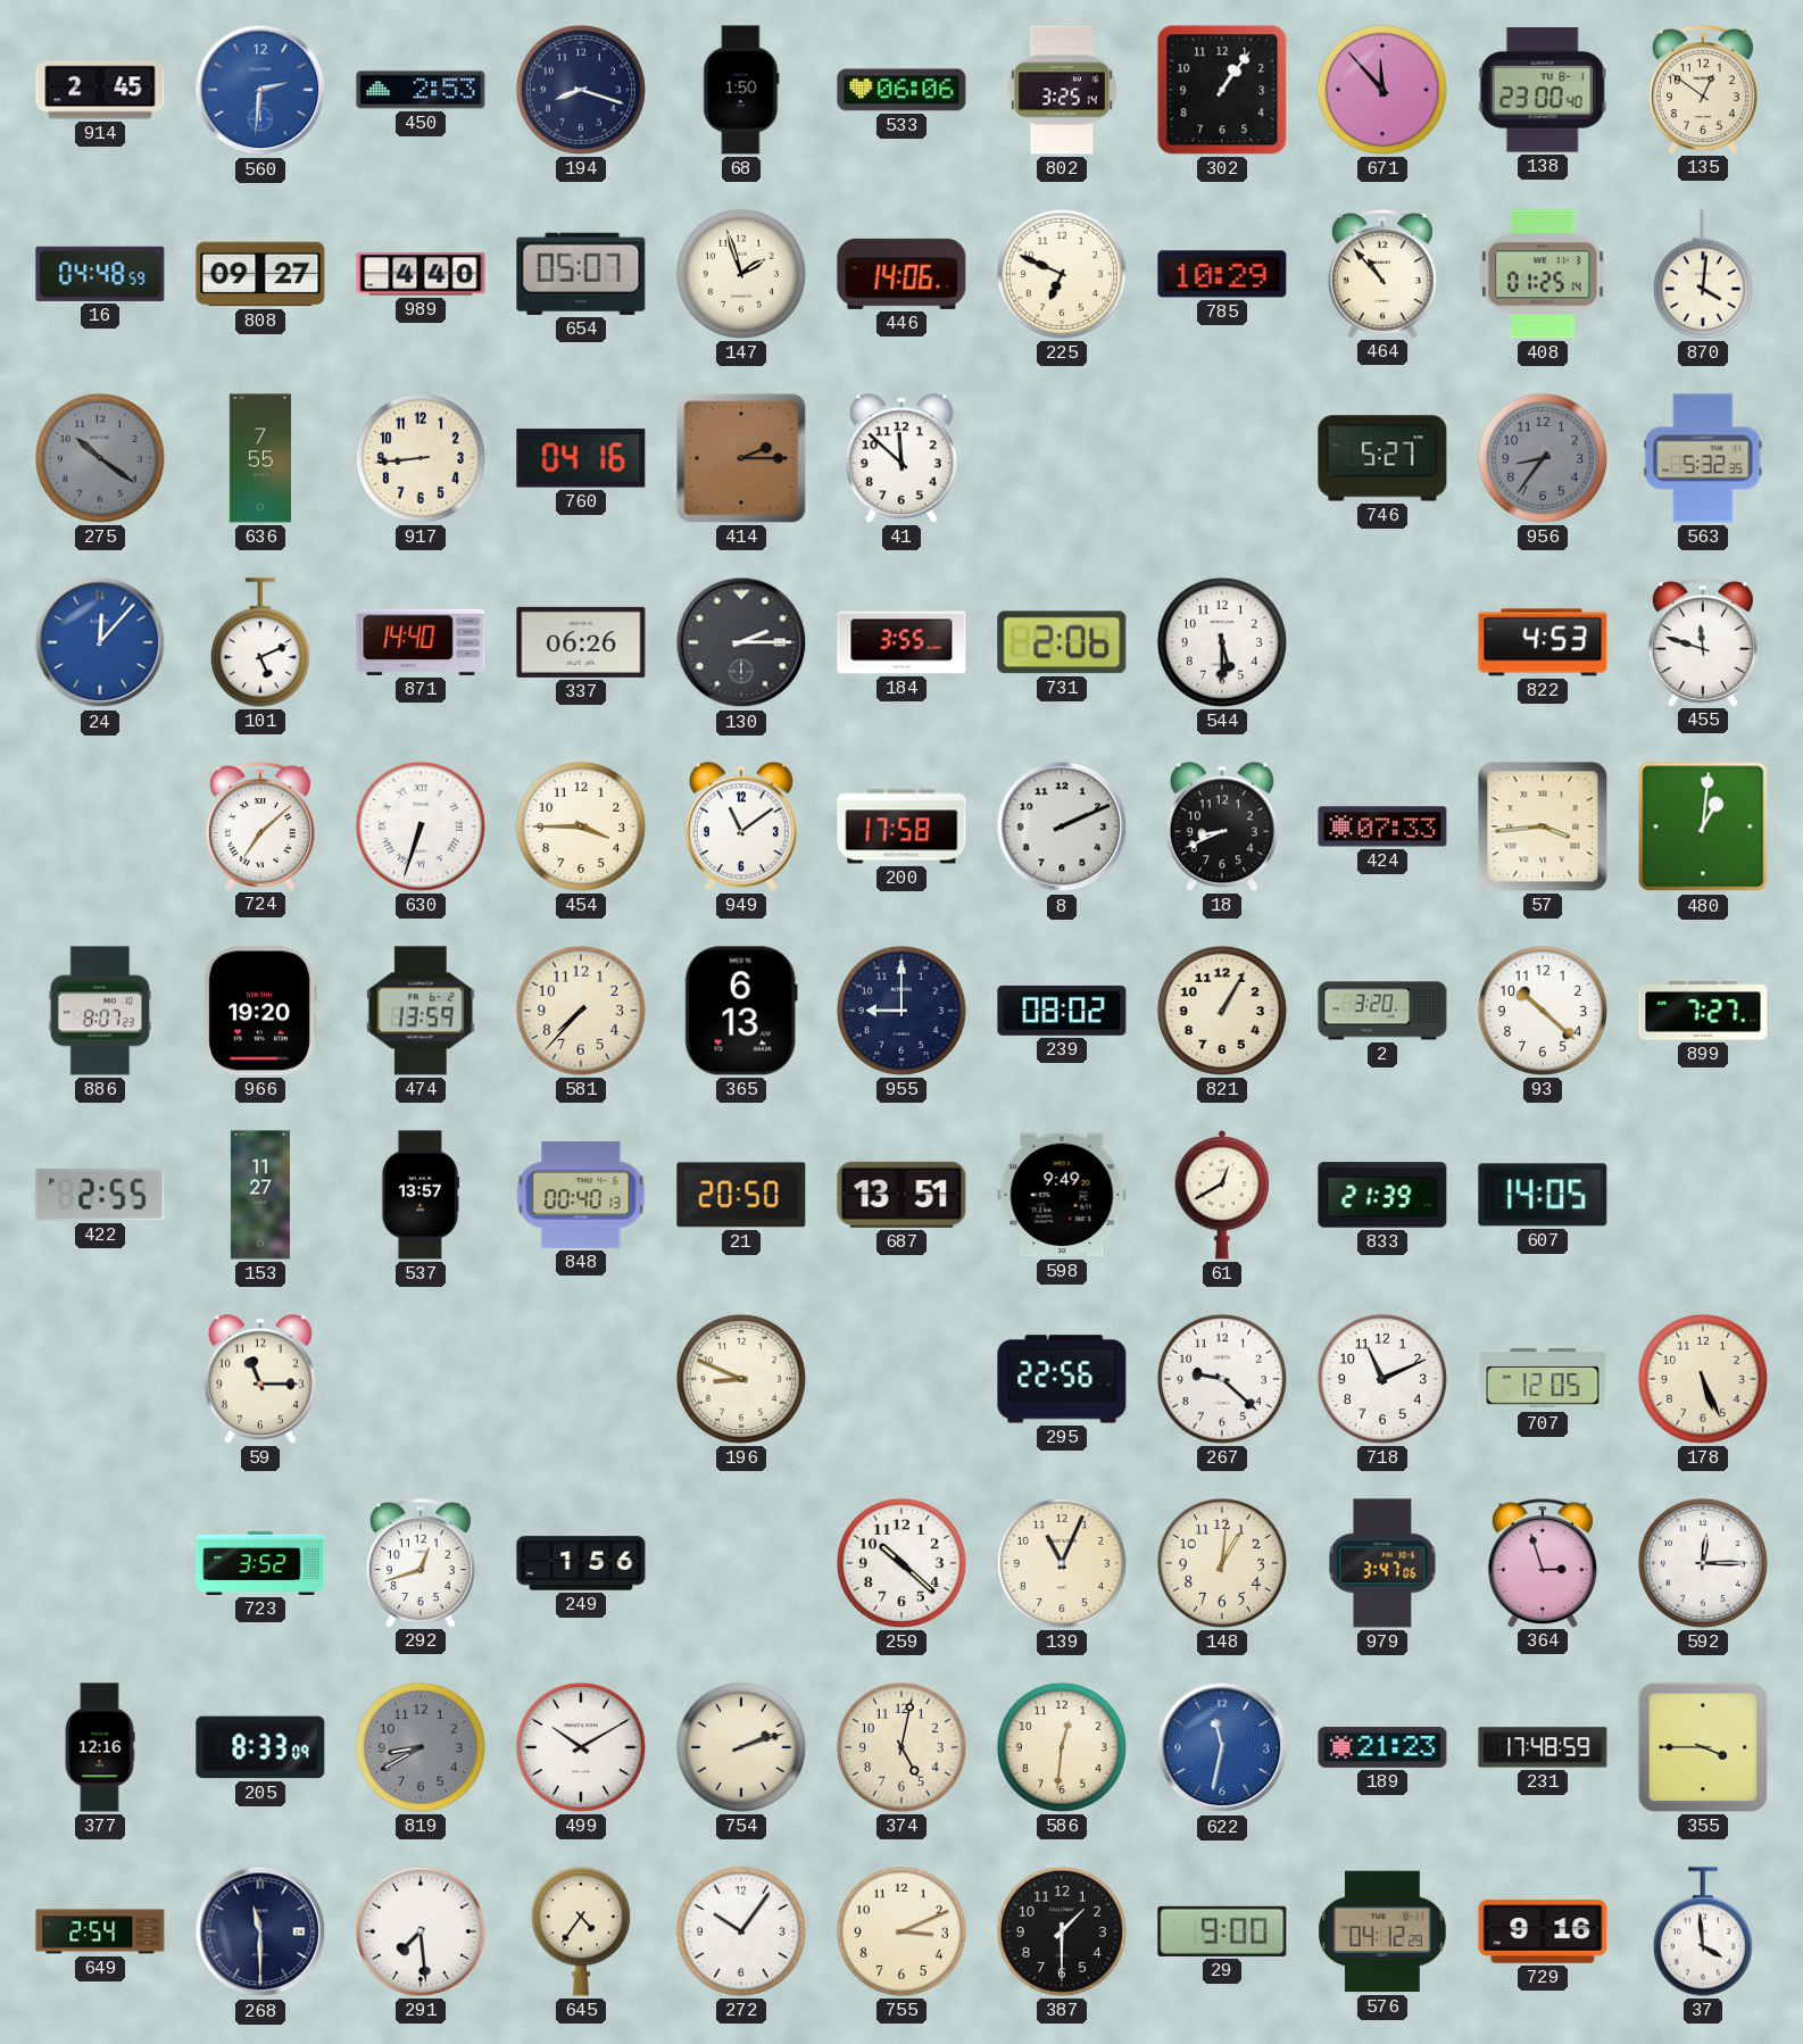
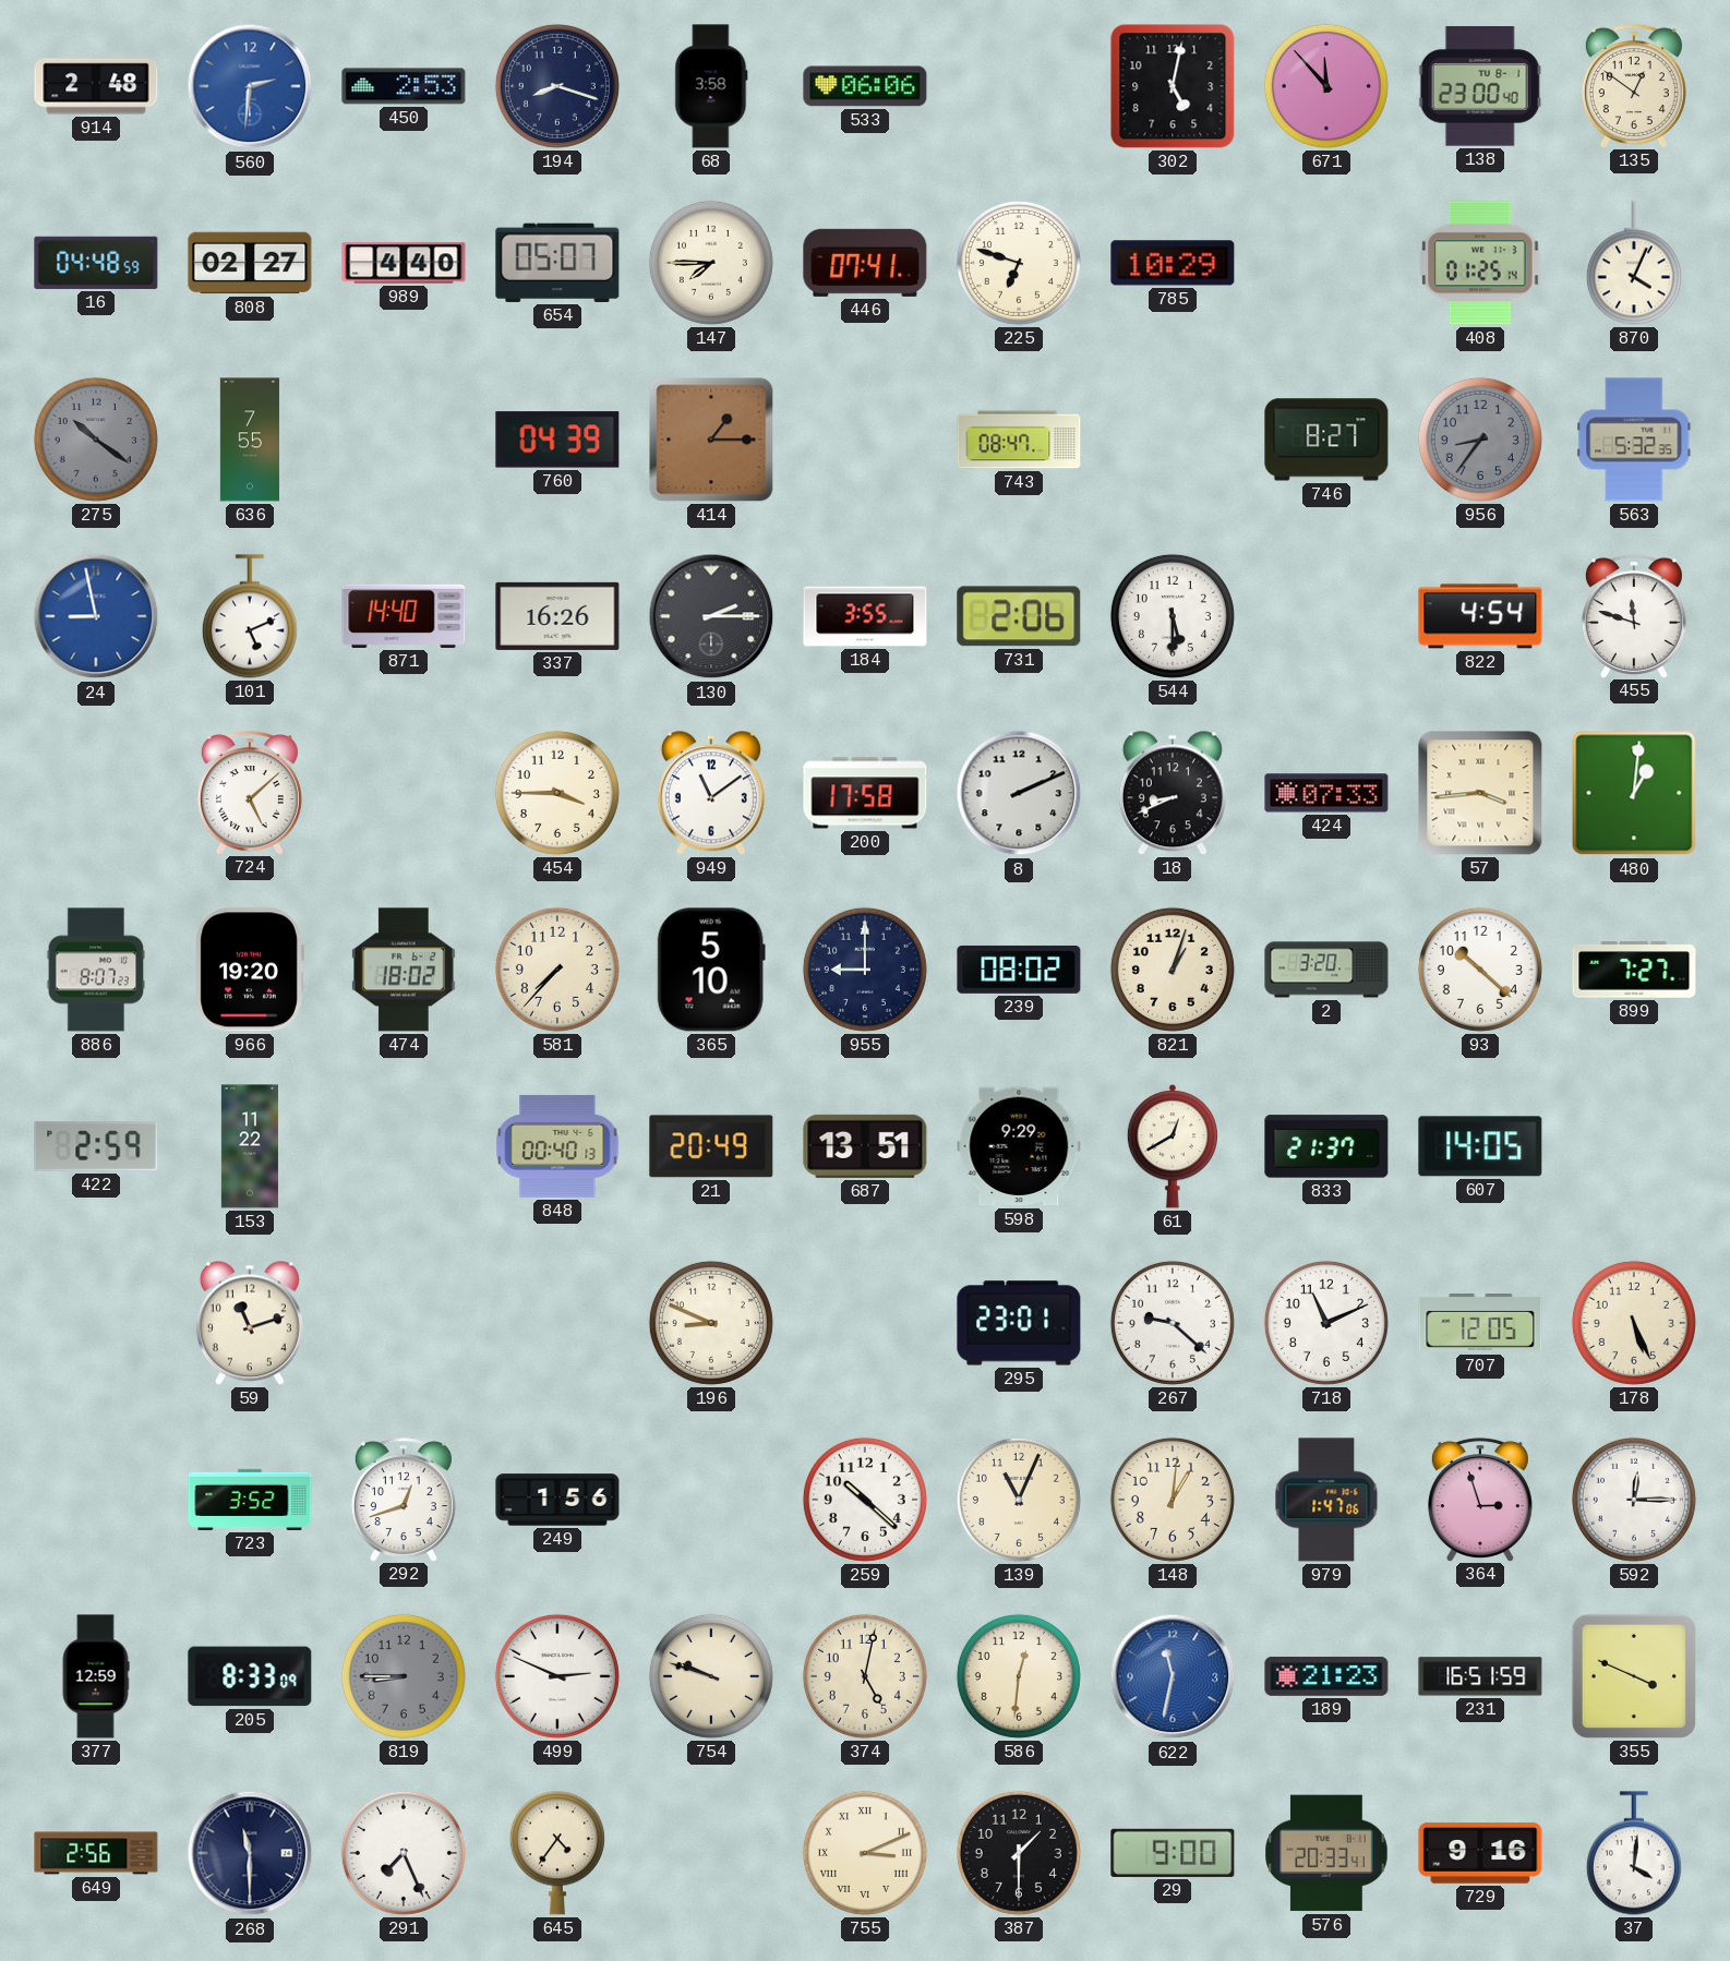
914: 2:45 -> 2:48 (96, 86)
68: 1:50 -> 3:58 (711, 86)
802: 3:25 -> none (1062, 90)
302: 1:06 -> 5:02 (1173, 86)
808: 09:27 -> 02:27 (250, 263)
147: 1:57 -> 7:45 (711, 263)
446: 14:06 -> 07:41 (865, 263)
225: 6:49 -> 6:48 (1019, 263)
464: 10:53 -> none (1382, 274)
870: 4:01 -> 4:04 (1634, 263)
917: 8:44 -> none (421, 458)
760: 04:16 -> 04:39 (557, 440)
414: 2:15 -> 1:15 (711, 440)
41: 11:52 -> none (901, 458)
743: none -> 08:47 (1019, 440)
746: 5:27 -> 8:27 (1326, 440)
24: 12:07 -> 8:58 (96, 616)
337: 06:26 -> 16:26 (557, 616)
822: 4:53 -> 4:54 (1480, 616)
724: 7:08 -> 5:08 (250, 793)
630: 6:33 -> none (421, 826)
474: 13:59 -> 18:02 (404, 970)
365: 6:13 -> 5:10 (711, 970)
821: 1:05 -> 1:03 (1173, 970)
422: 2:55 -> 2:59 (96, 1146)
153: 11:27 -> 11:22 (250, 1146)
537: 13:57 -> none (421, 1195)
21: 20:50 -> 20:49 (711, 1146)
598: 9:49 -> 9:29 (1019, 1146)
833: 21:39 -> 21:37 (1326, 1146)
59: 11:15 -> 11:12 (250, 1323)
295: 22:56 -> 23:01 (1019, 1323)
979: 3:47 -> 1:47 (1326, 1500)
377: 12:16 -> 12:59 (96, 1676)
819: 8:40 -> 8:45 (404, 1676)
499: 10:10 -> 2:49 (557, 1676)
754: 2:12 -> 9:48 (711, 1676)
231: 17:48 -> 16:51 (1480, 1676)
355: 3:45 -> 3:49 (1634, 1676)
649: 2:54 -> 2:56 (96, 1853)
291: 7:29 -> 7:26 (404, 1853)
272: 10:06 -> none (741, 1931)
755 numerals: Arabic -> Roman (865, 1853)
576: 04:12 -> 20:33 (1326, 1853)
37: 3:59 -> 4:01 (1634, 1853)
